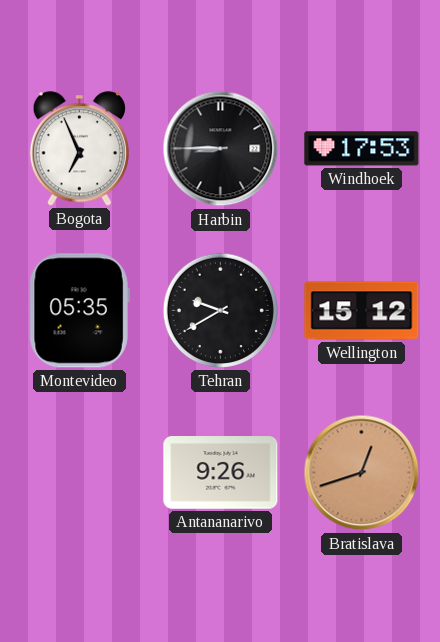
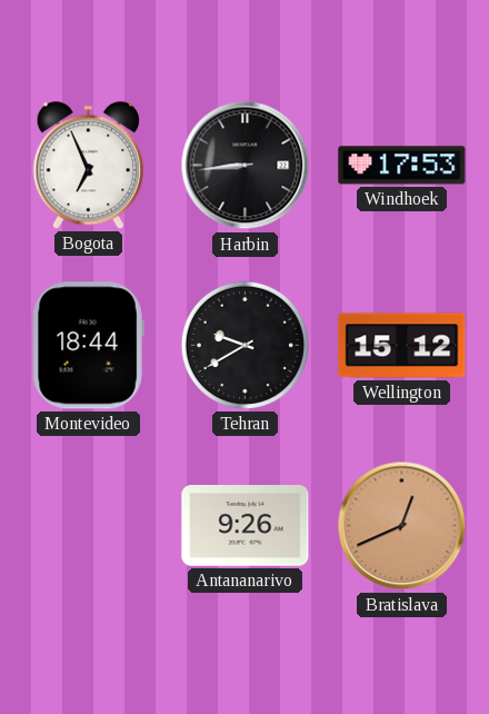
Harbin: 8:45 -> 8:44 (246, 166)
Montevideo: 05:35 -> 18:44 (88, 346)
Bratislava: 12:42 -> 12:41 (402, 526)
